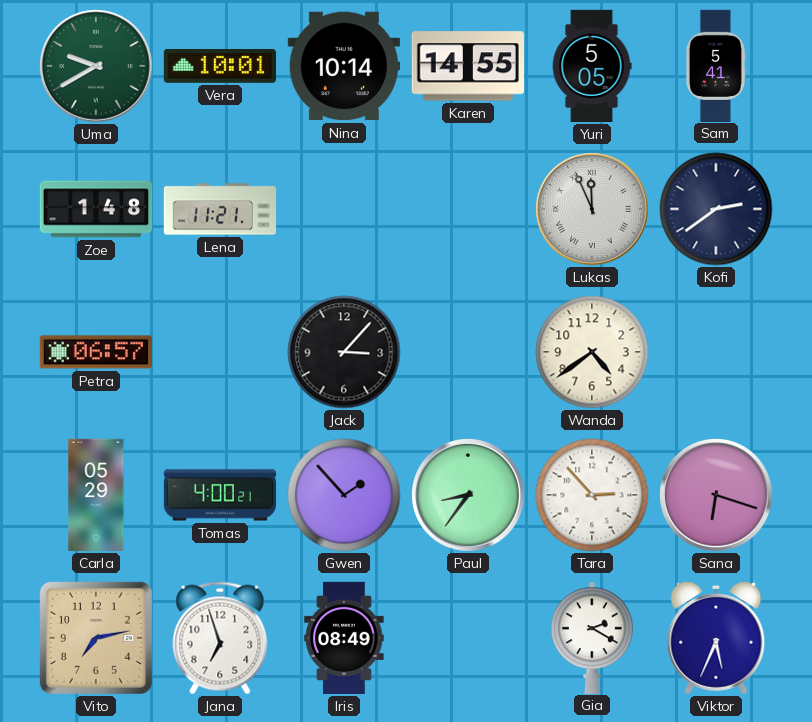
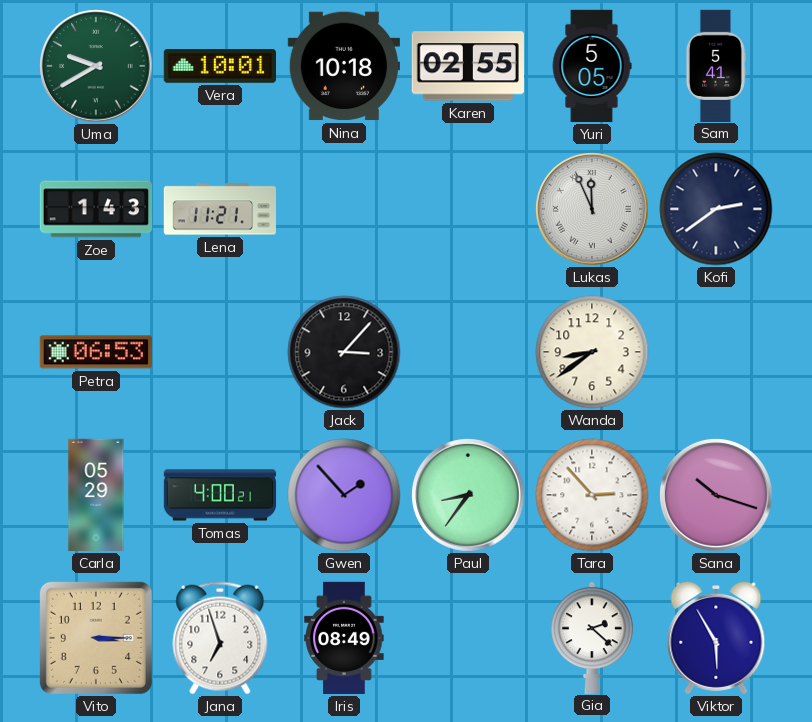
Nina: 10:14 -> 10:18 (343, 66)
Karen: 14:55 -> 02:55 (468, 66)
Zoe: 1:48 -> 1:43 (95, 209)
Petra: 06:57 -> 06:53 (96, 352)
Wanda: 4:39 -> 8:39 (592, 352)
Sana: 6:18 -> 10:18 (717, 496)
Vito: 7:13 -> 3:15 (96, 638)
Gia: 2:20 -> 2:22 (592, 637)
Viktor: 5:34 -> 5:55 (716, 638)
